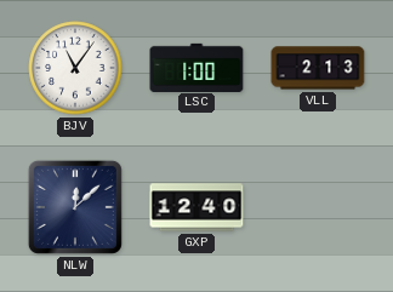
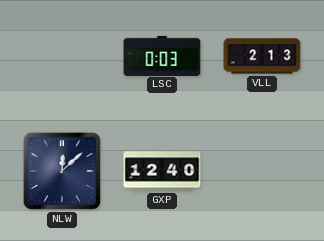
BJV: 11:06 -> none (75, 68)
LSC: 1:00 -> 0:03 (162, 55)
